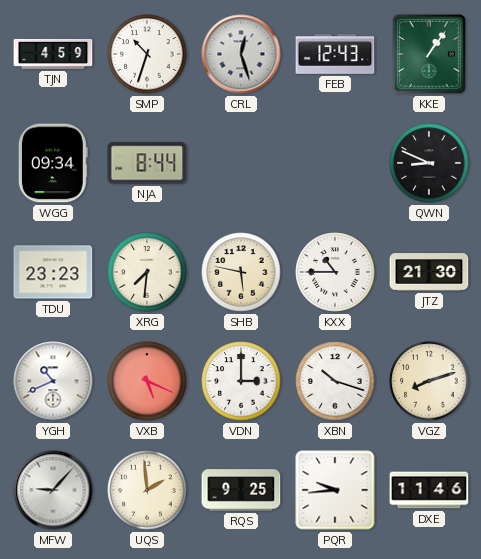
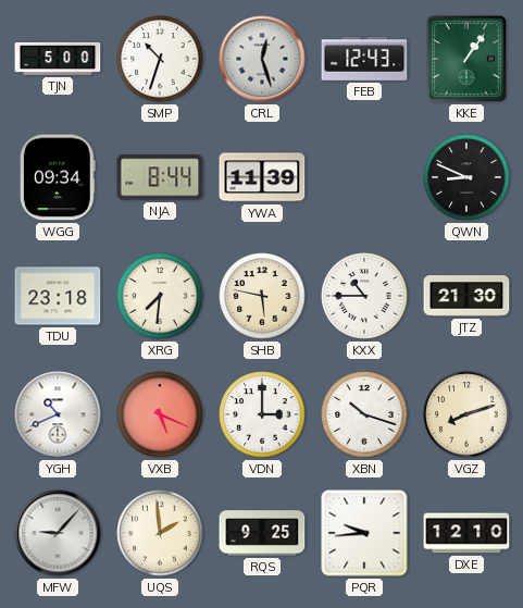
TJN: 4:59 -> 5:00 (58, 59)
YWA: none -> 11:39 (262, 177)
TDU: 23:23 -> 23:18 (58, 296)
DXE: 11:46 -> 12:10 (466, 533)
